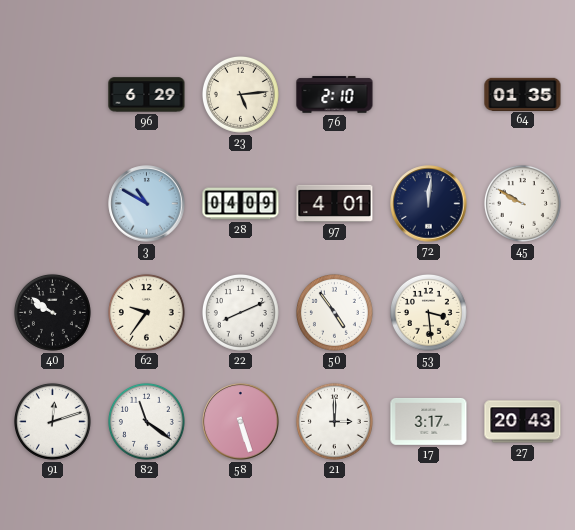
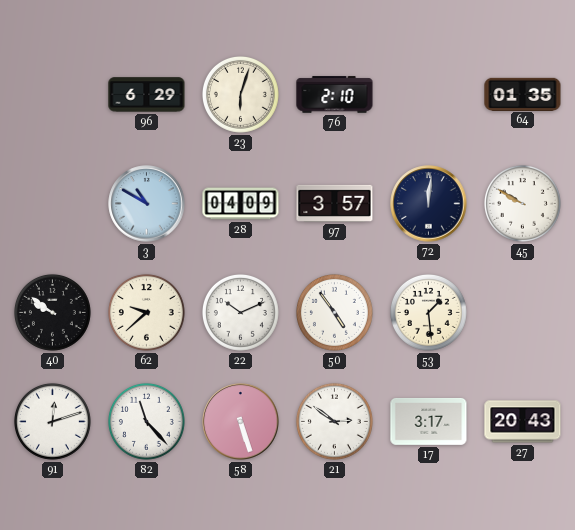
23: 5:14 -> 6:03 (240, 94)
97: 4:01 -> 3:57 (335, 203)
62: 9:36 -> 9:38 (146, 312)
22: 8:11 -> 10:11 (240, 312)
53: 3:29 -> 1:29 (428, 312)
82: 11:21 -> 11:23 (146, 421)
21: 3:00 -> 2:51 (334, 421)
